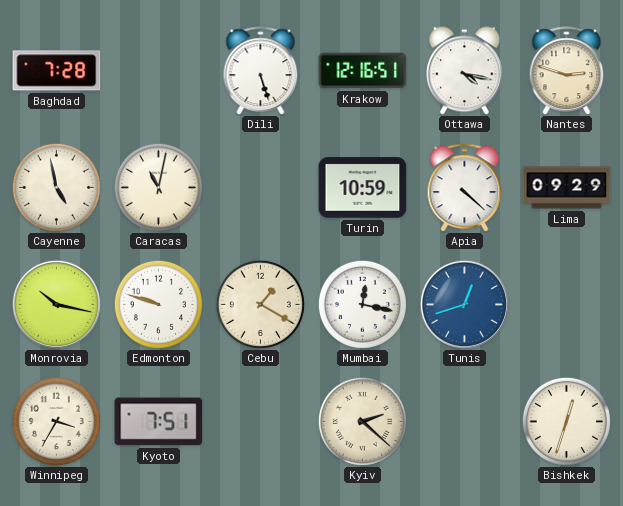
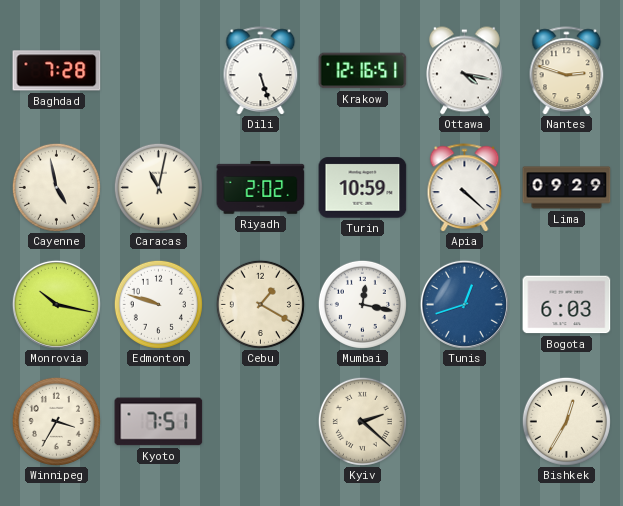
Riyadh: none -> 2:02 (261, 188)
Bogota: none -> 6:03 (567, 305)
Bishkek: 12:33 -> 12:35 (566, 421)
